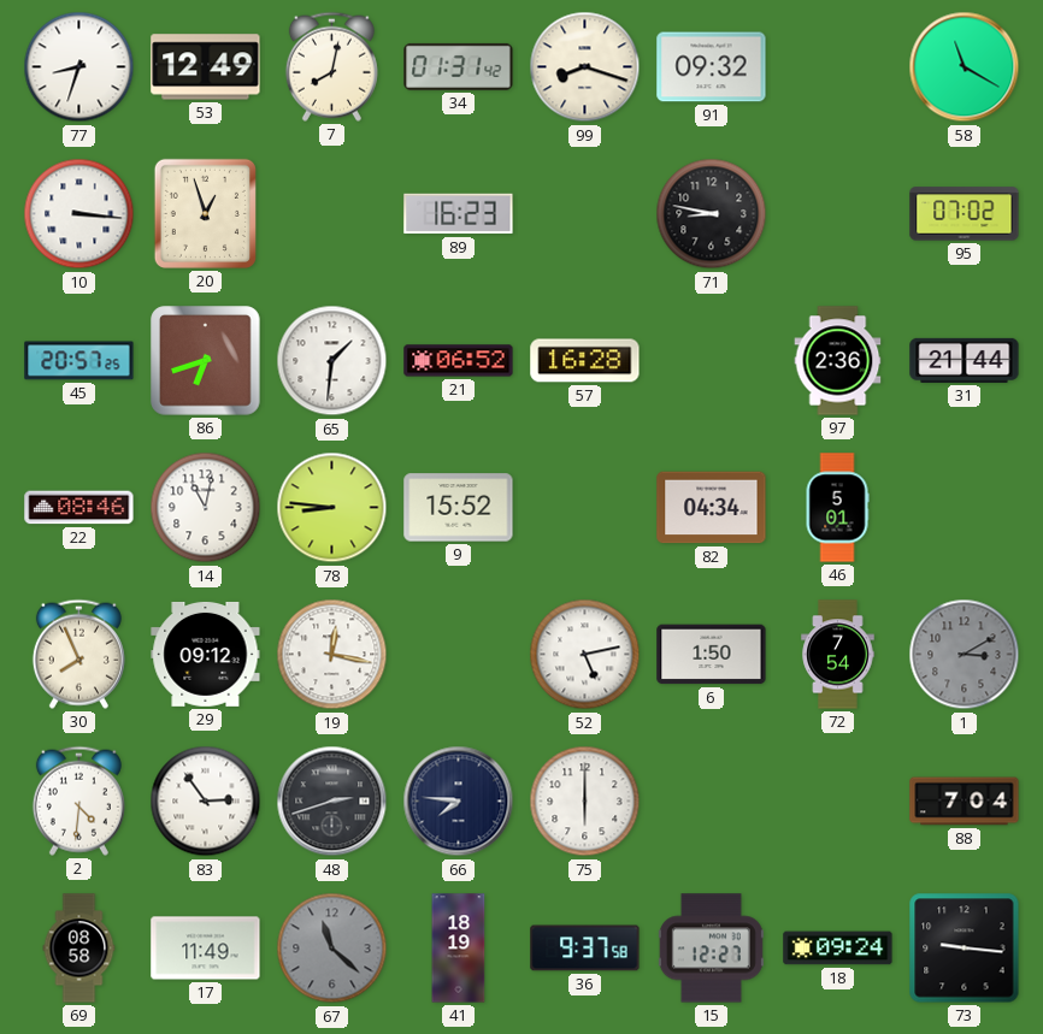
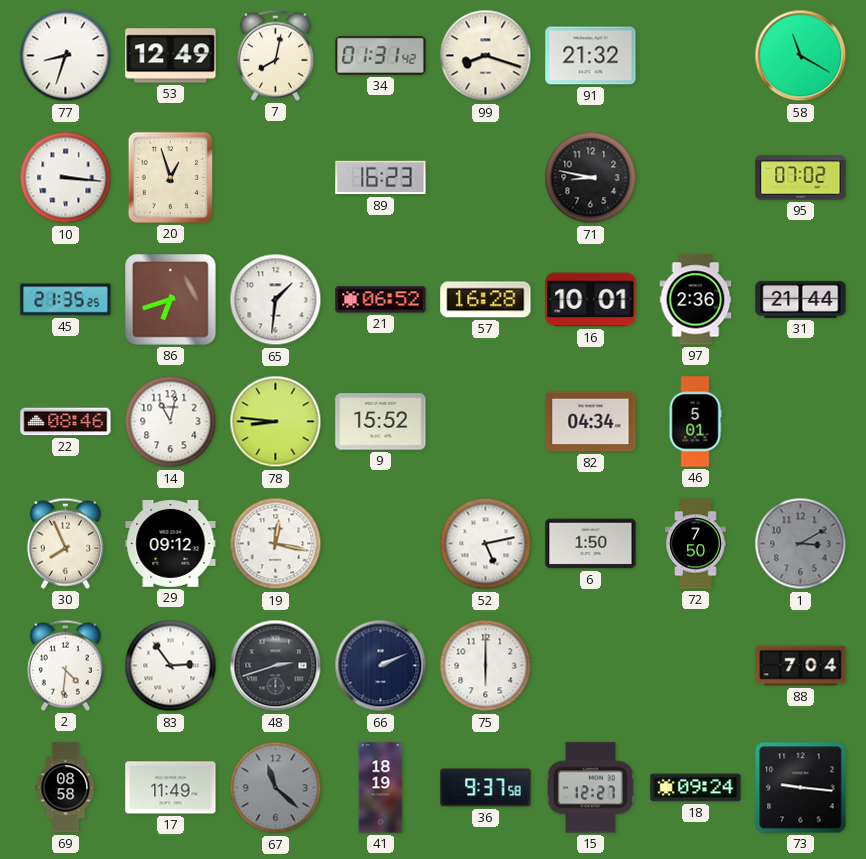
91: 09:32 -> 21:32 (591, 56)
45: 20:57 -> 21:35 (66, 300)
16: none -> 10:01 (591, 300)
72: 7:54 -> 7:50 (696, 544)
66: 7:46 -> 2:11 (381, 666)
